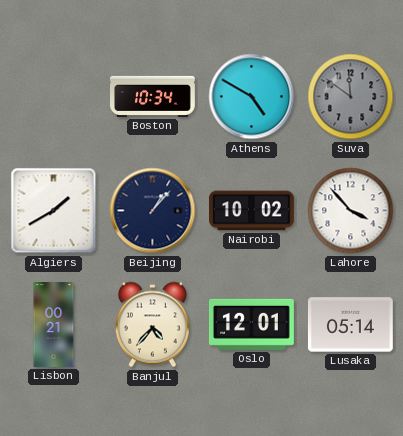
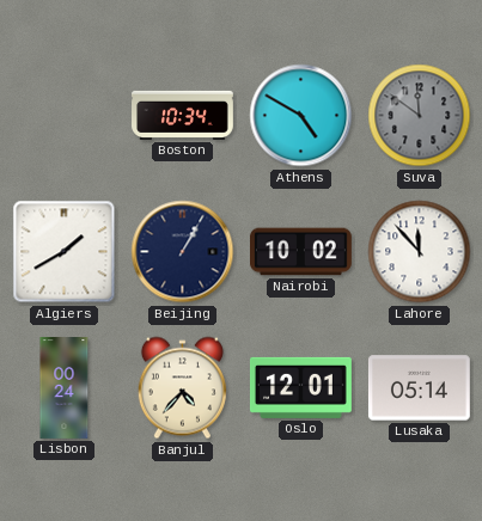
Beijing: 1:07 -> 1:05 (183, 252)
Lahore: 3:53 -> 11:53 (420, 252)
Lisbon: 00:21 -> 00:24 (65, 388)
